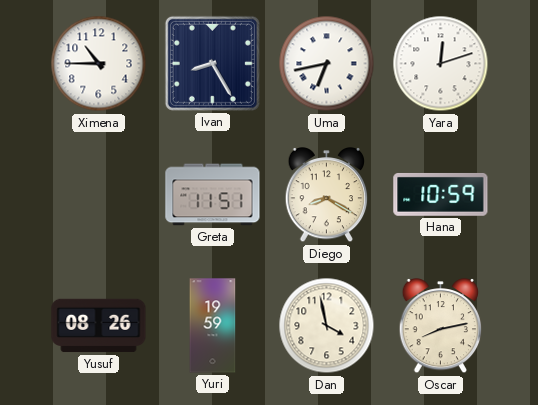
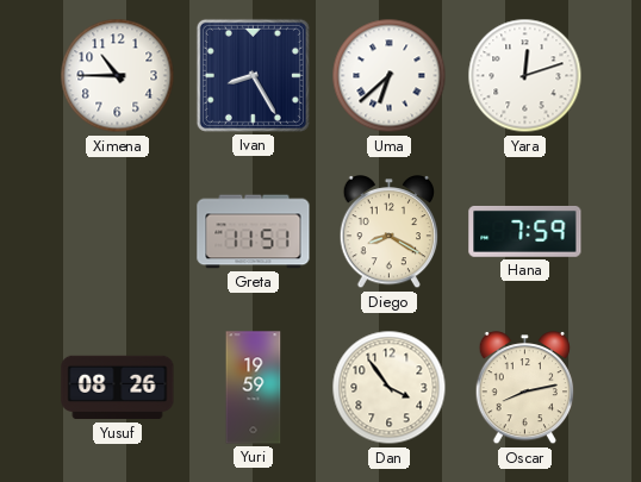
Uma: 6:43 -> 6:38 (390, 76)
Hana: 10:59 -> 7:59 (525, 231)
Dan: 3:58 -> 3:54 (390, 388)
